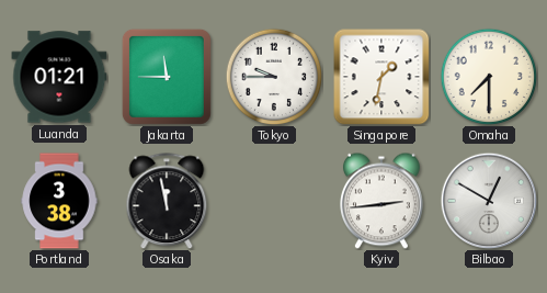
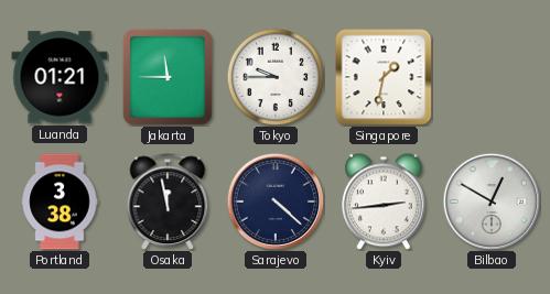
Omaha: 7:30 -> none (489, 77)
Sarajevo: none -> 4:22 (274, 200)
